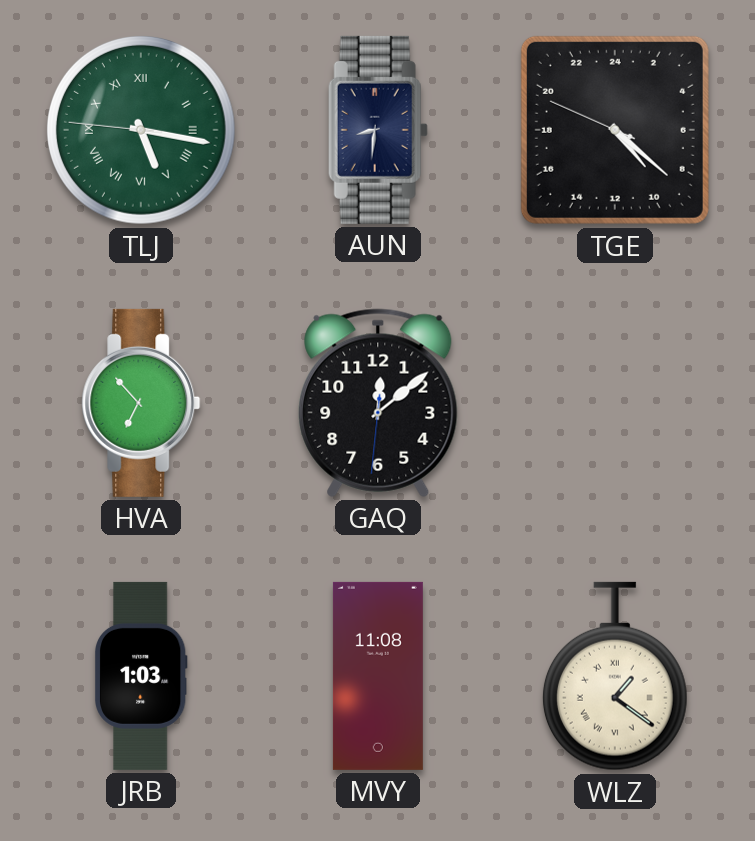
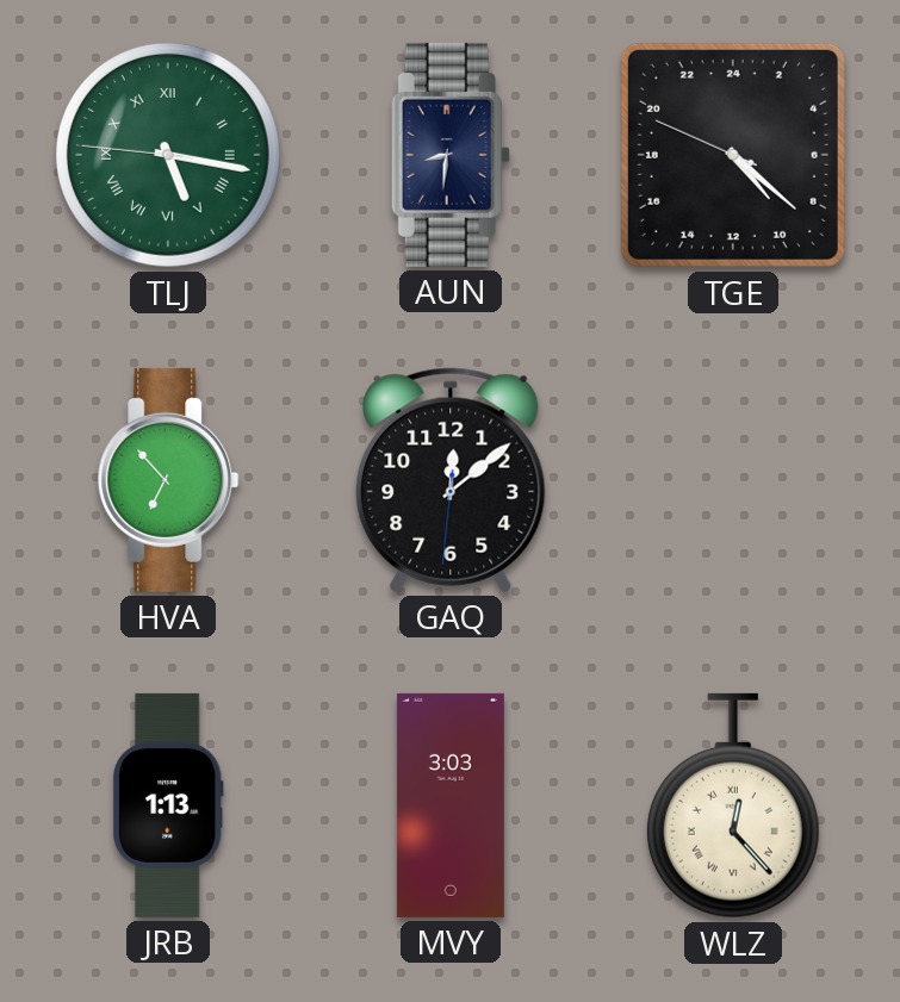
JRB: 1:03 -> 1:13 (168, 805)
MVY: 11:08 -> 3:03 (451, 805)
WLZ: 1:21 -> 12:23 (733, 805)
